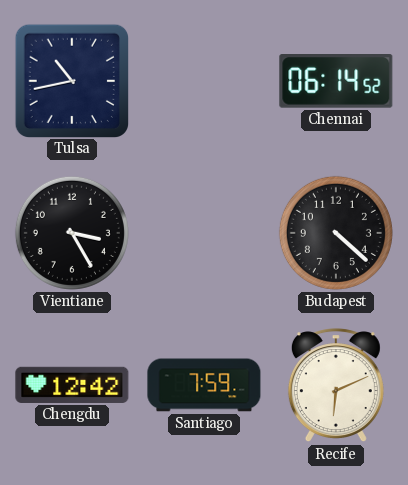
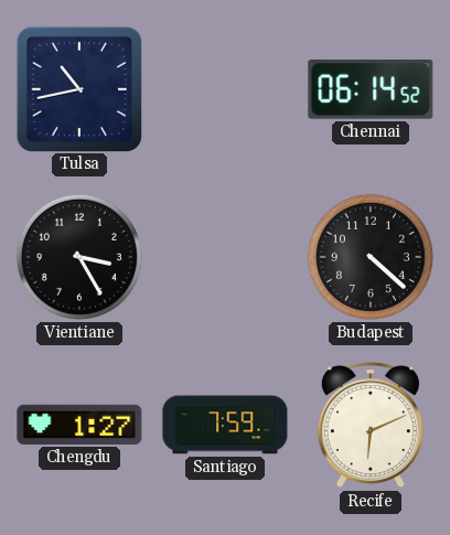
Chengdu: 12:42 -> 1:27 (79, 425)
